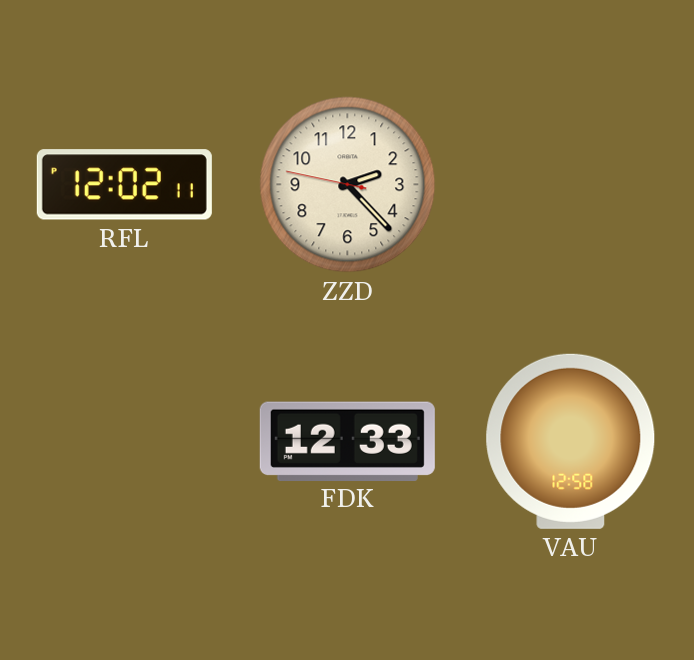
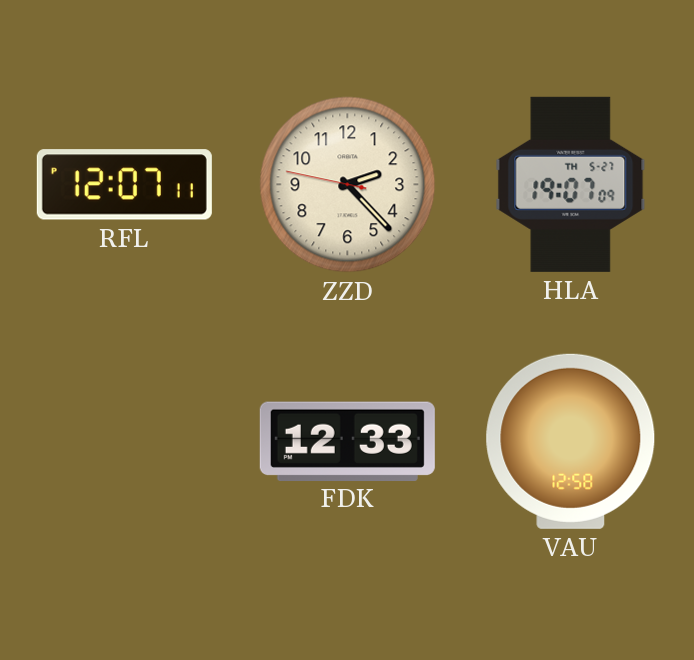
RFL: 12:02 -> 12:07 (124, 185)
HLA: none -> 19:07 (571, 184)
